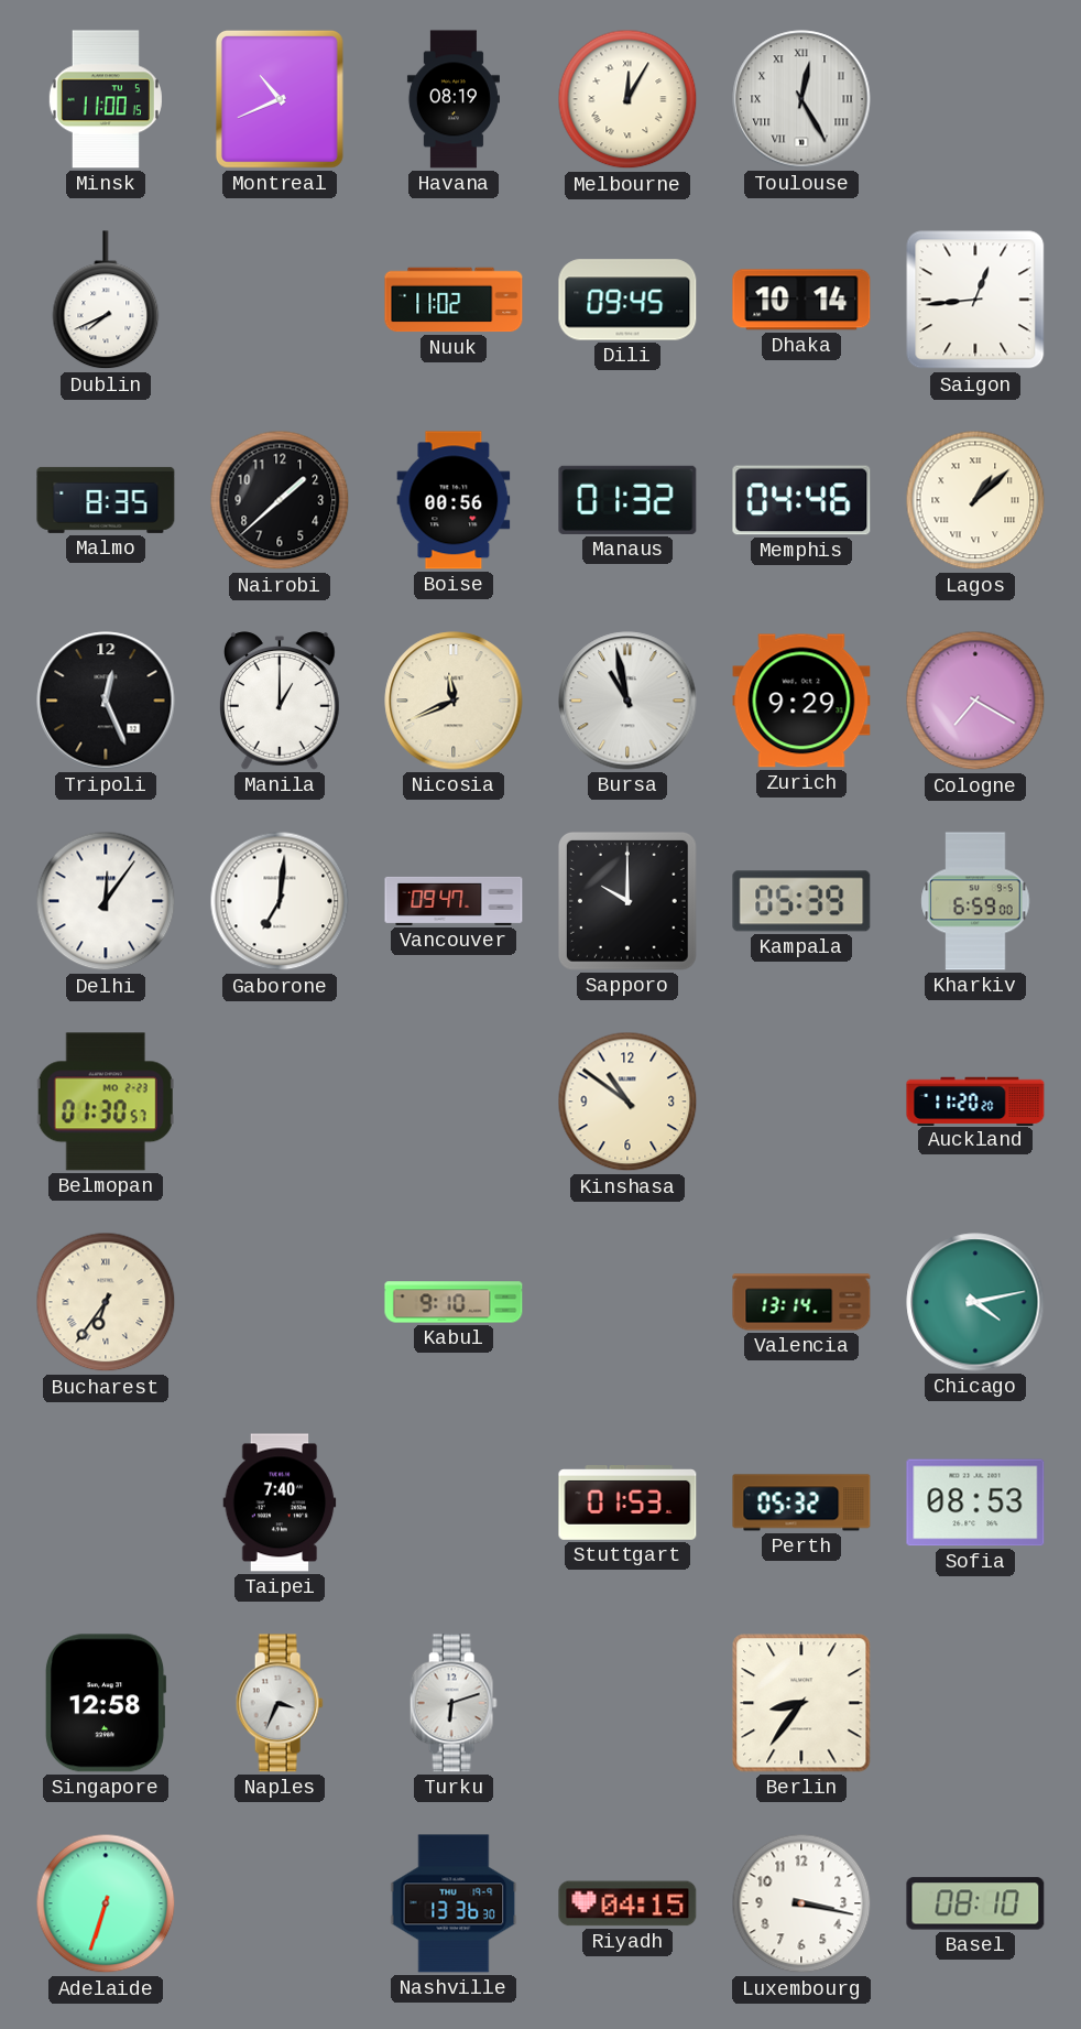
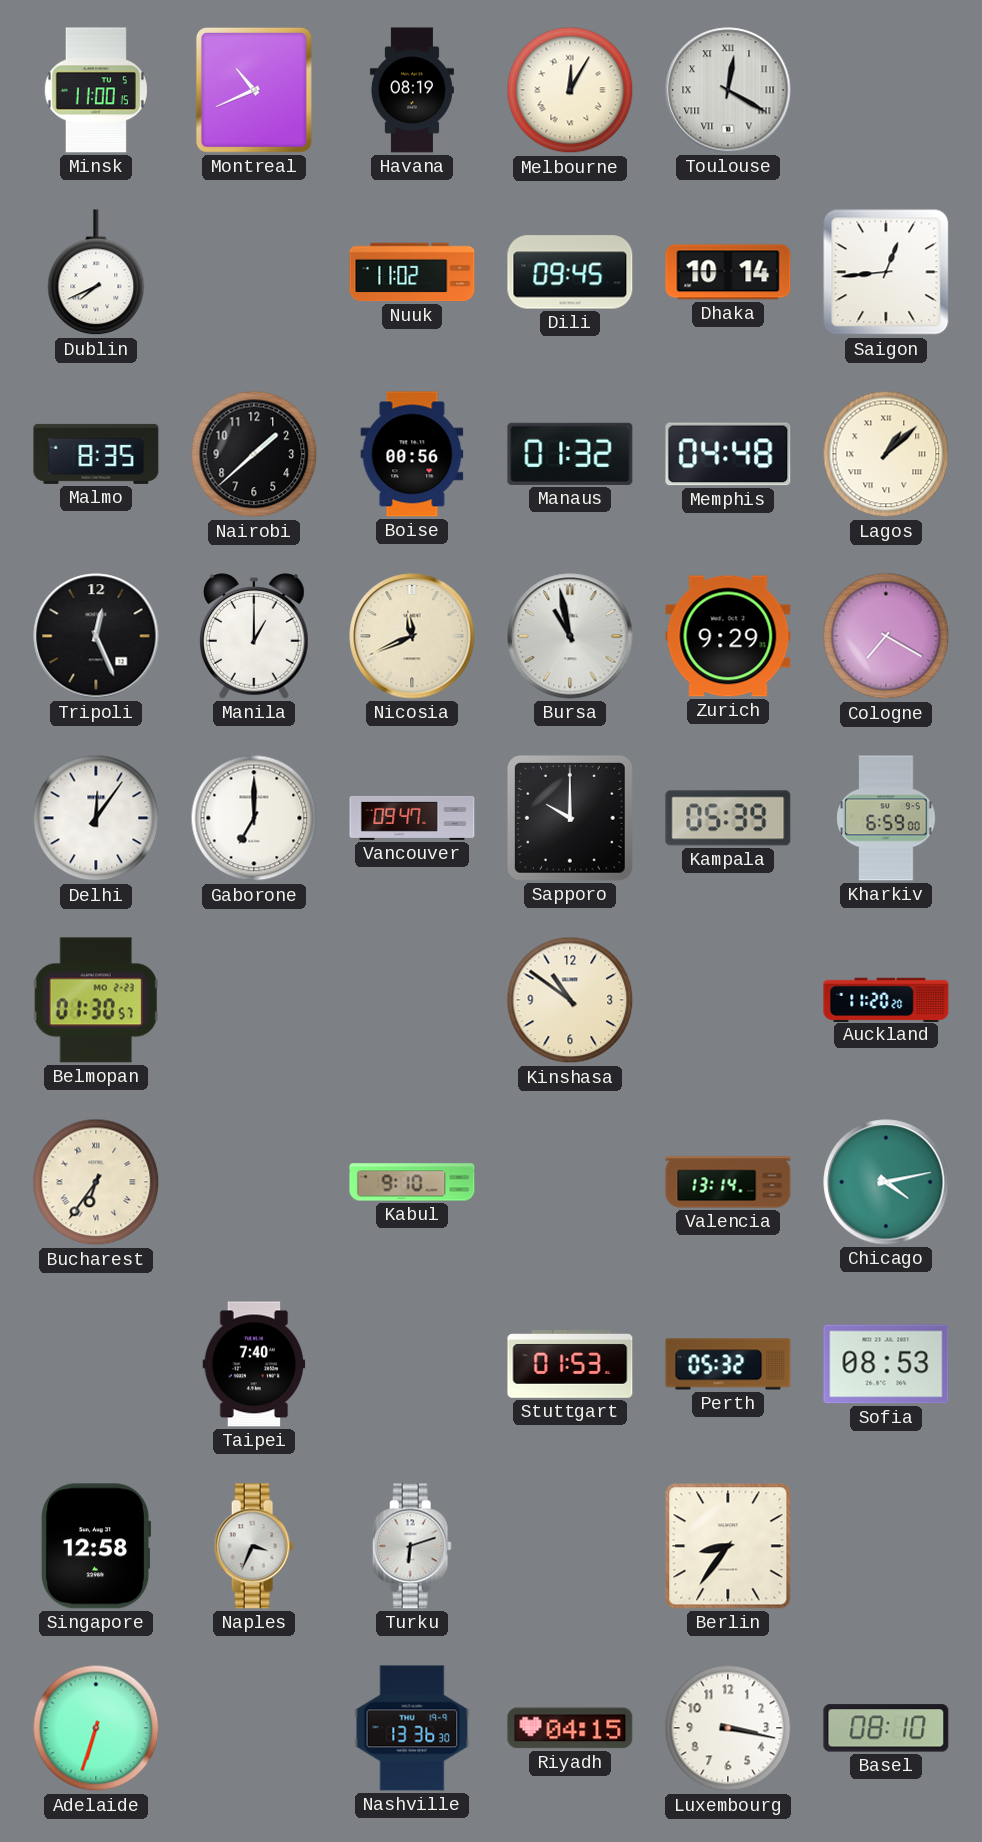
Toulouse: 12:25 -> 12:20 (728, 90)
Memphis: 04:46 -> 04:48 (728, 454)
Gaborone: 7:01 -> 7:00 (254, 818)
